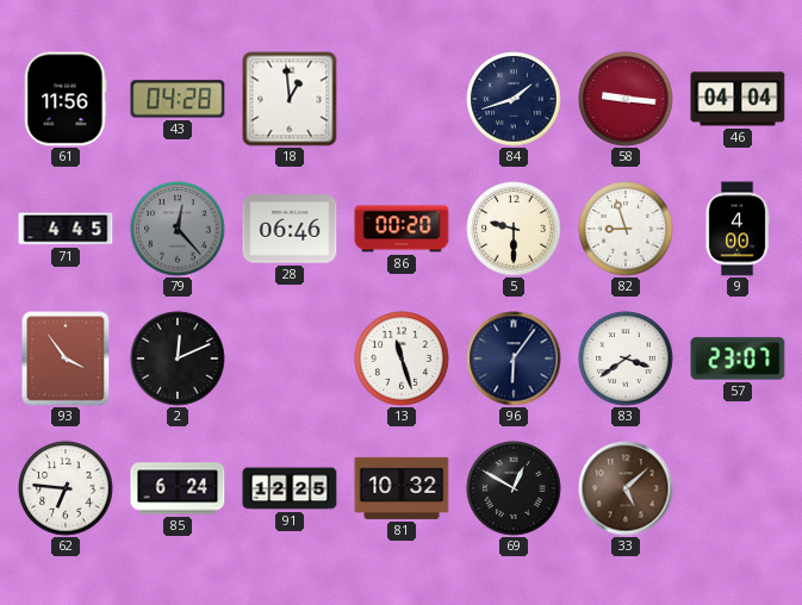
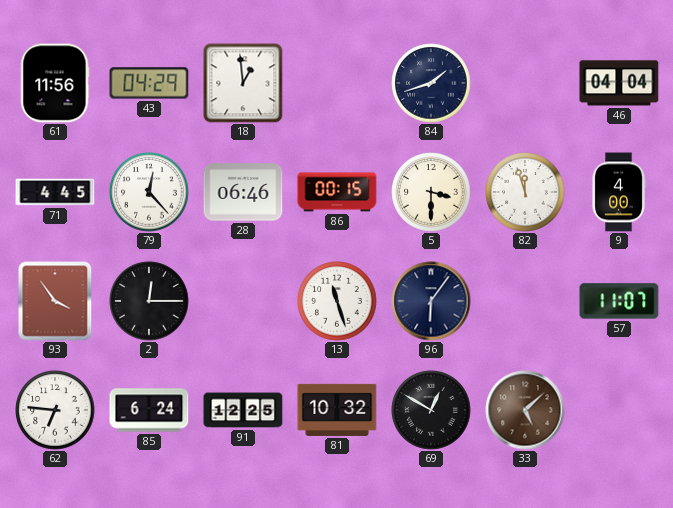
43: 04:28 -> 04:29 (149, 83)
58: 9:16 -> none (626, 99)
79 dial: grey -> white (149, 192)
86: 00:20 -> 00:15 (337, 192)
5: 9:30 -> 3:30 (431, 192)
82: 8:57 -> 11:57 (525, 192)
2: 12:11 -> 12:15 (149, 301)
83: 3:39 -> none (626, 358)
57: 23:07 -> 11:07 (619, 301)
